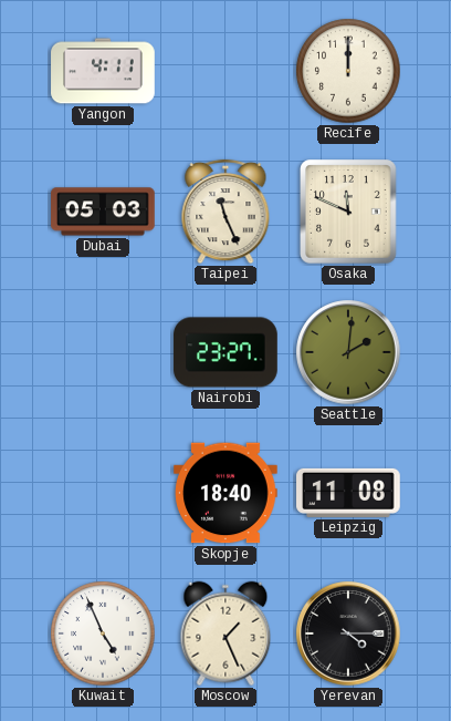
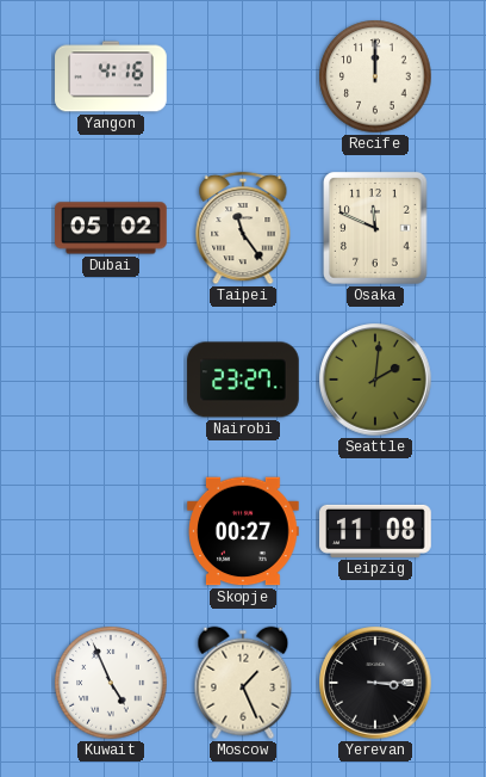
Yangon: 4:11 -> 4:16 (111, 76)
Dubai: 05:03 -> 05:02 (111, 228)
Taipei: 11:26 -> 11:24 (243, 228)
Skopje: 18:40 -> 00:27 (243, 531)
Yerevan: 4:15 -> 3:15 (375, 683)
